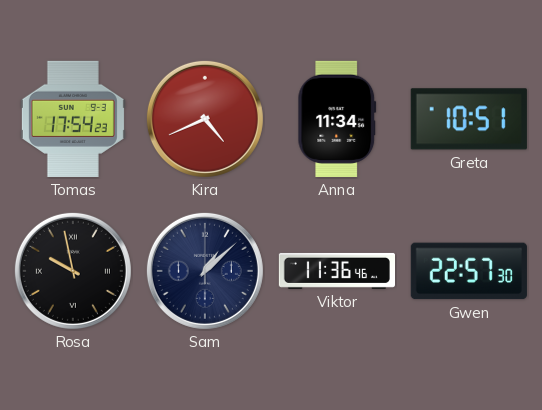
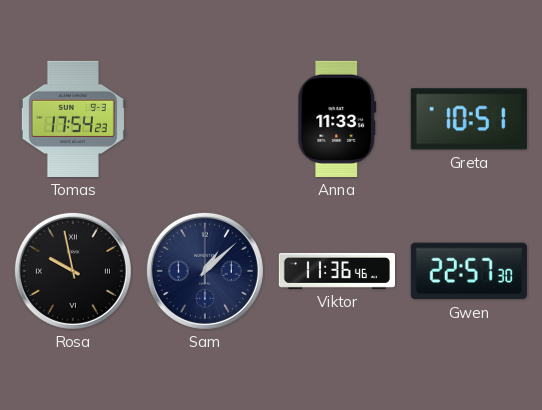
Kira: 4:41 -> none (205, 119)
Anna: 11:34 -> 11:33 (337, 119)
